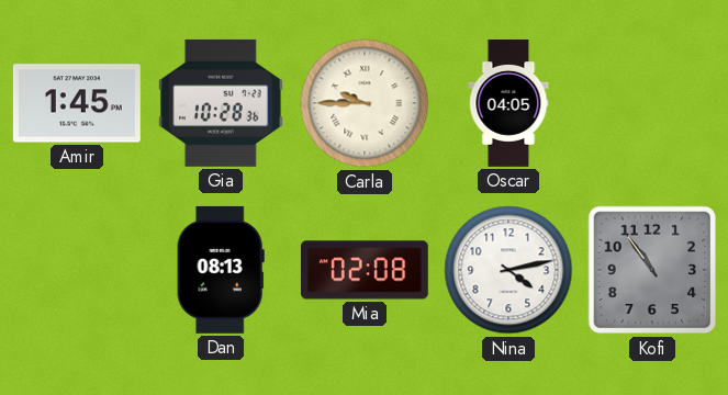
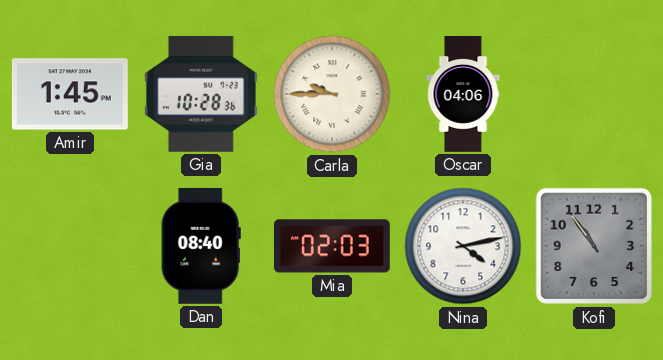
Oscar: 04:05 -> 04:06 (463, 95)
Dan: 08:13 -> 08:40 (201, 246)
Mia: 02:08 -> 02:03 (332, 246)
